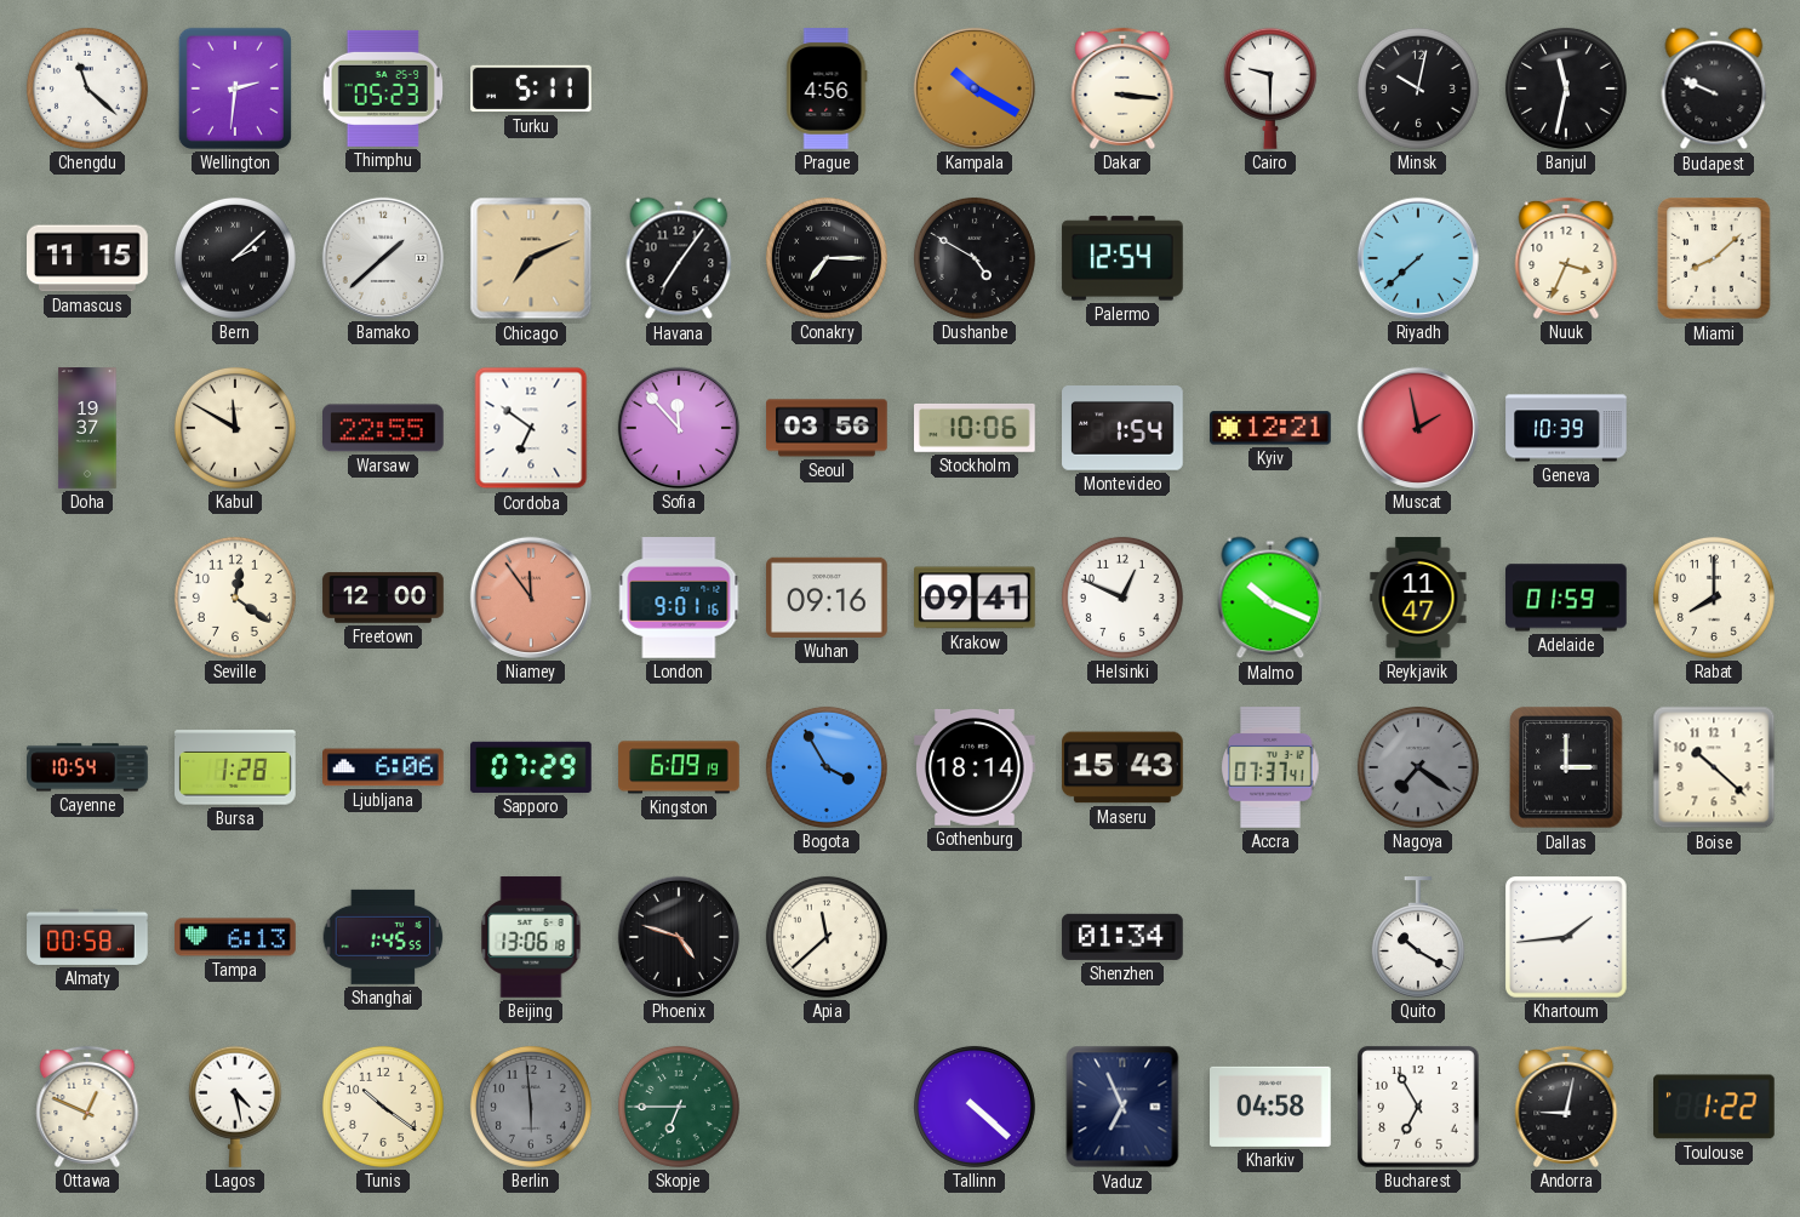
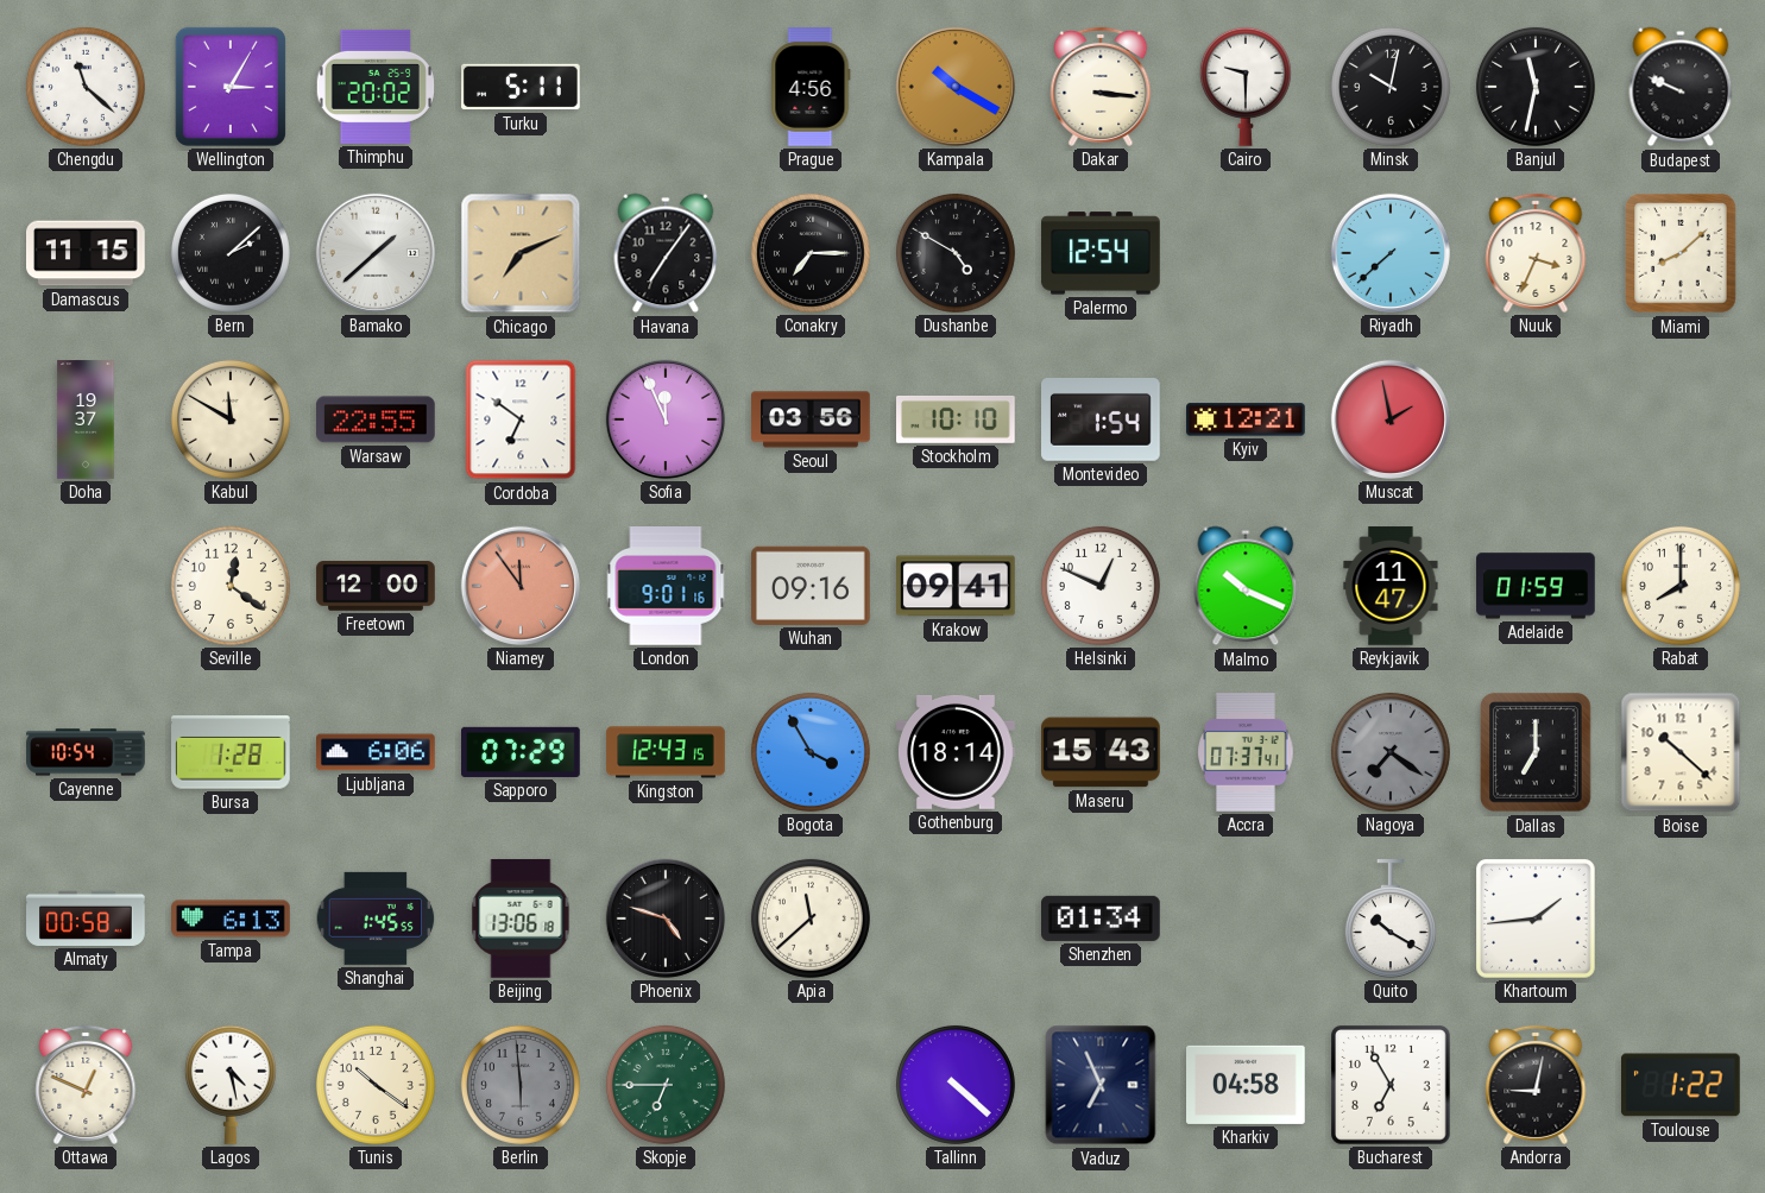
Wellington: 2:31 -> 3:05 (231, 87)
Thimphu: 05:23 -> 20:02 (374, 87)
Sofia: 11:53 -> 11:56 (666, 419)
Stockholm: 10:06 -> 10:10 (956, 419)
Geneva: 10:39 -> none (1566, 428)
Kingston: 6:09 -> 12:43 (666, 752)
Dallas: 3:00 -> 7:00 (1536, 752)
